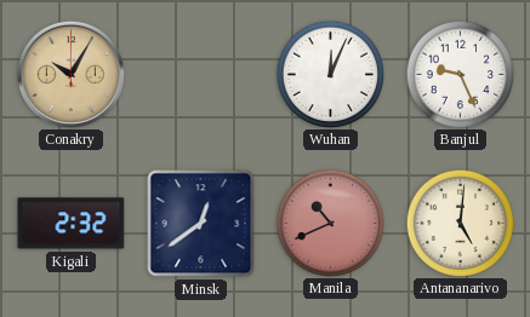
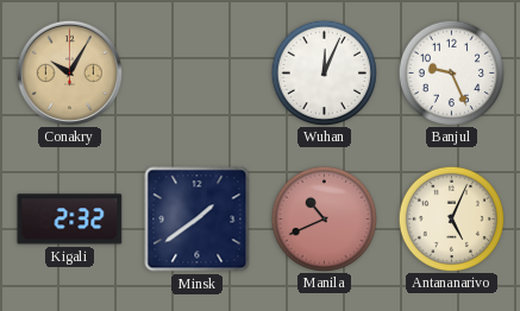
Minsk: 12:39 -> 1:39 (198, 220)
Antananarivo: 5:01 -> 5:04 (451, 218)
